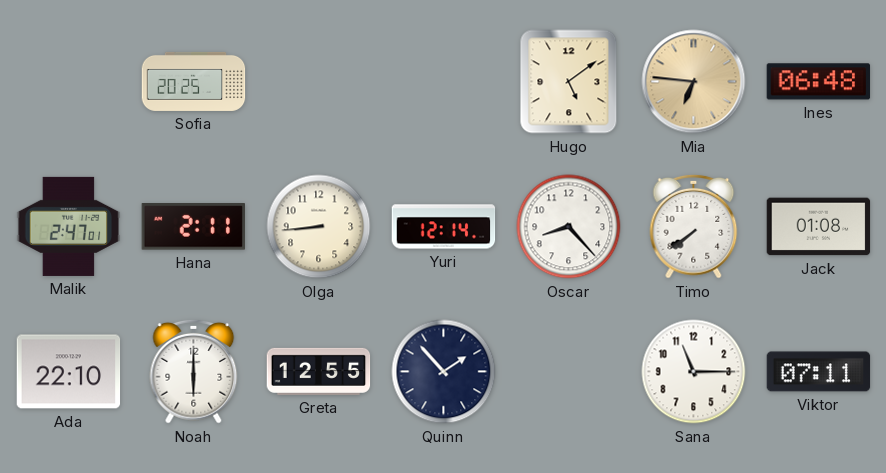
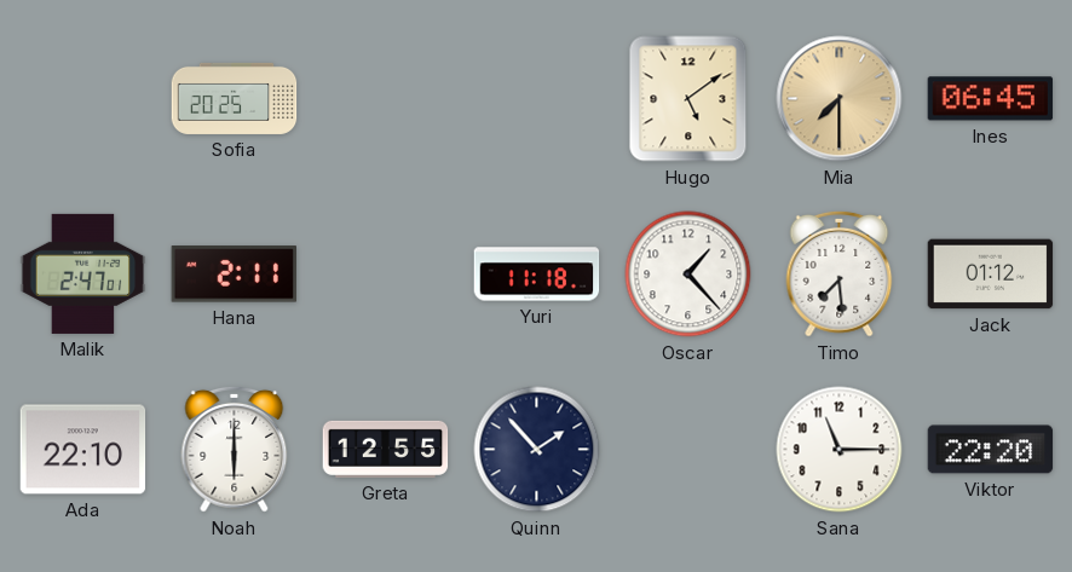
Mia: 6:46 -> 7:30 (840, 99)
Ines: 06:48 -> 06:45 (991, 99)
Olga: 8:44 -> none (319, 227)
Yuri: 12:14 -> 11:18 (537, 275)
Oscar: 8:23 -> 1:23 (688, 275)
Timo: 7:39 -> 7:29 (840, 273)
Jack: 01:08 -> 01:12 (991, 275)
Viktor: 07:11 -> 22:20 (991, 450)
